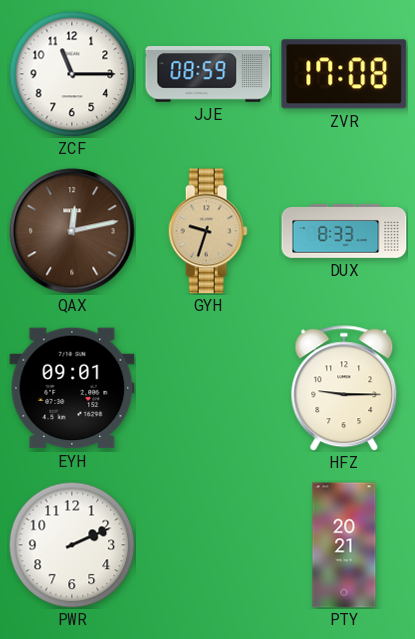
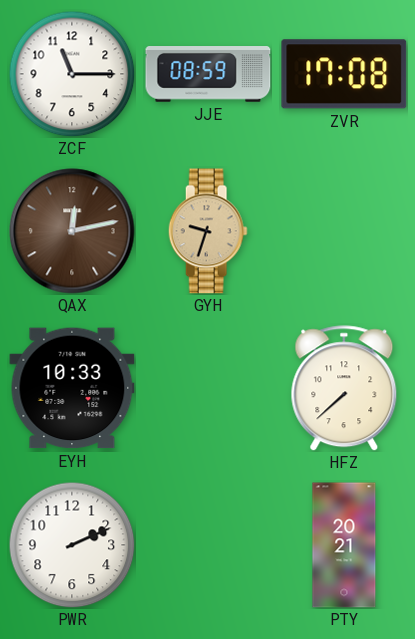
DUX: 8:33 -> none (344, 231)
EYH: 09:01 -> 10:33 (72, 388)
HFZ: 9:15 -> 7:38 (344, 388)
